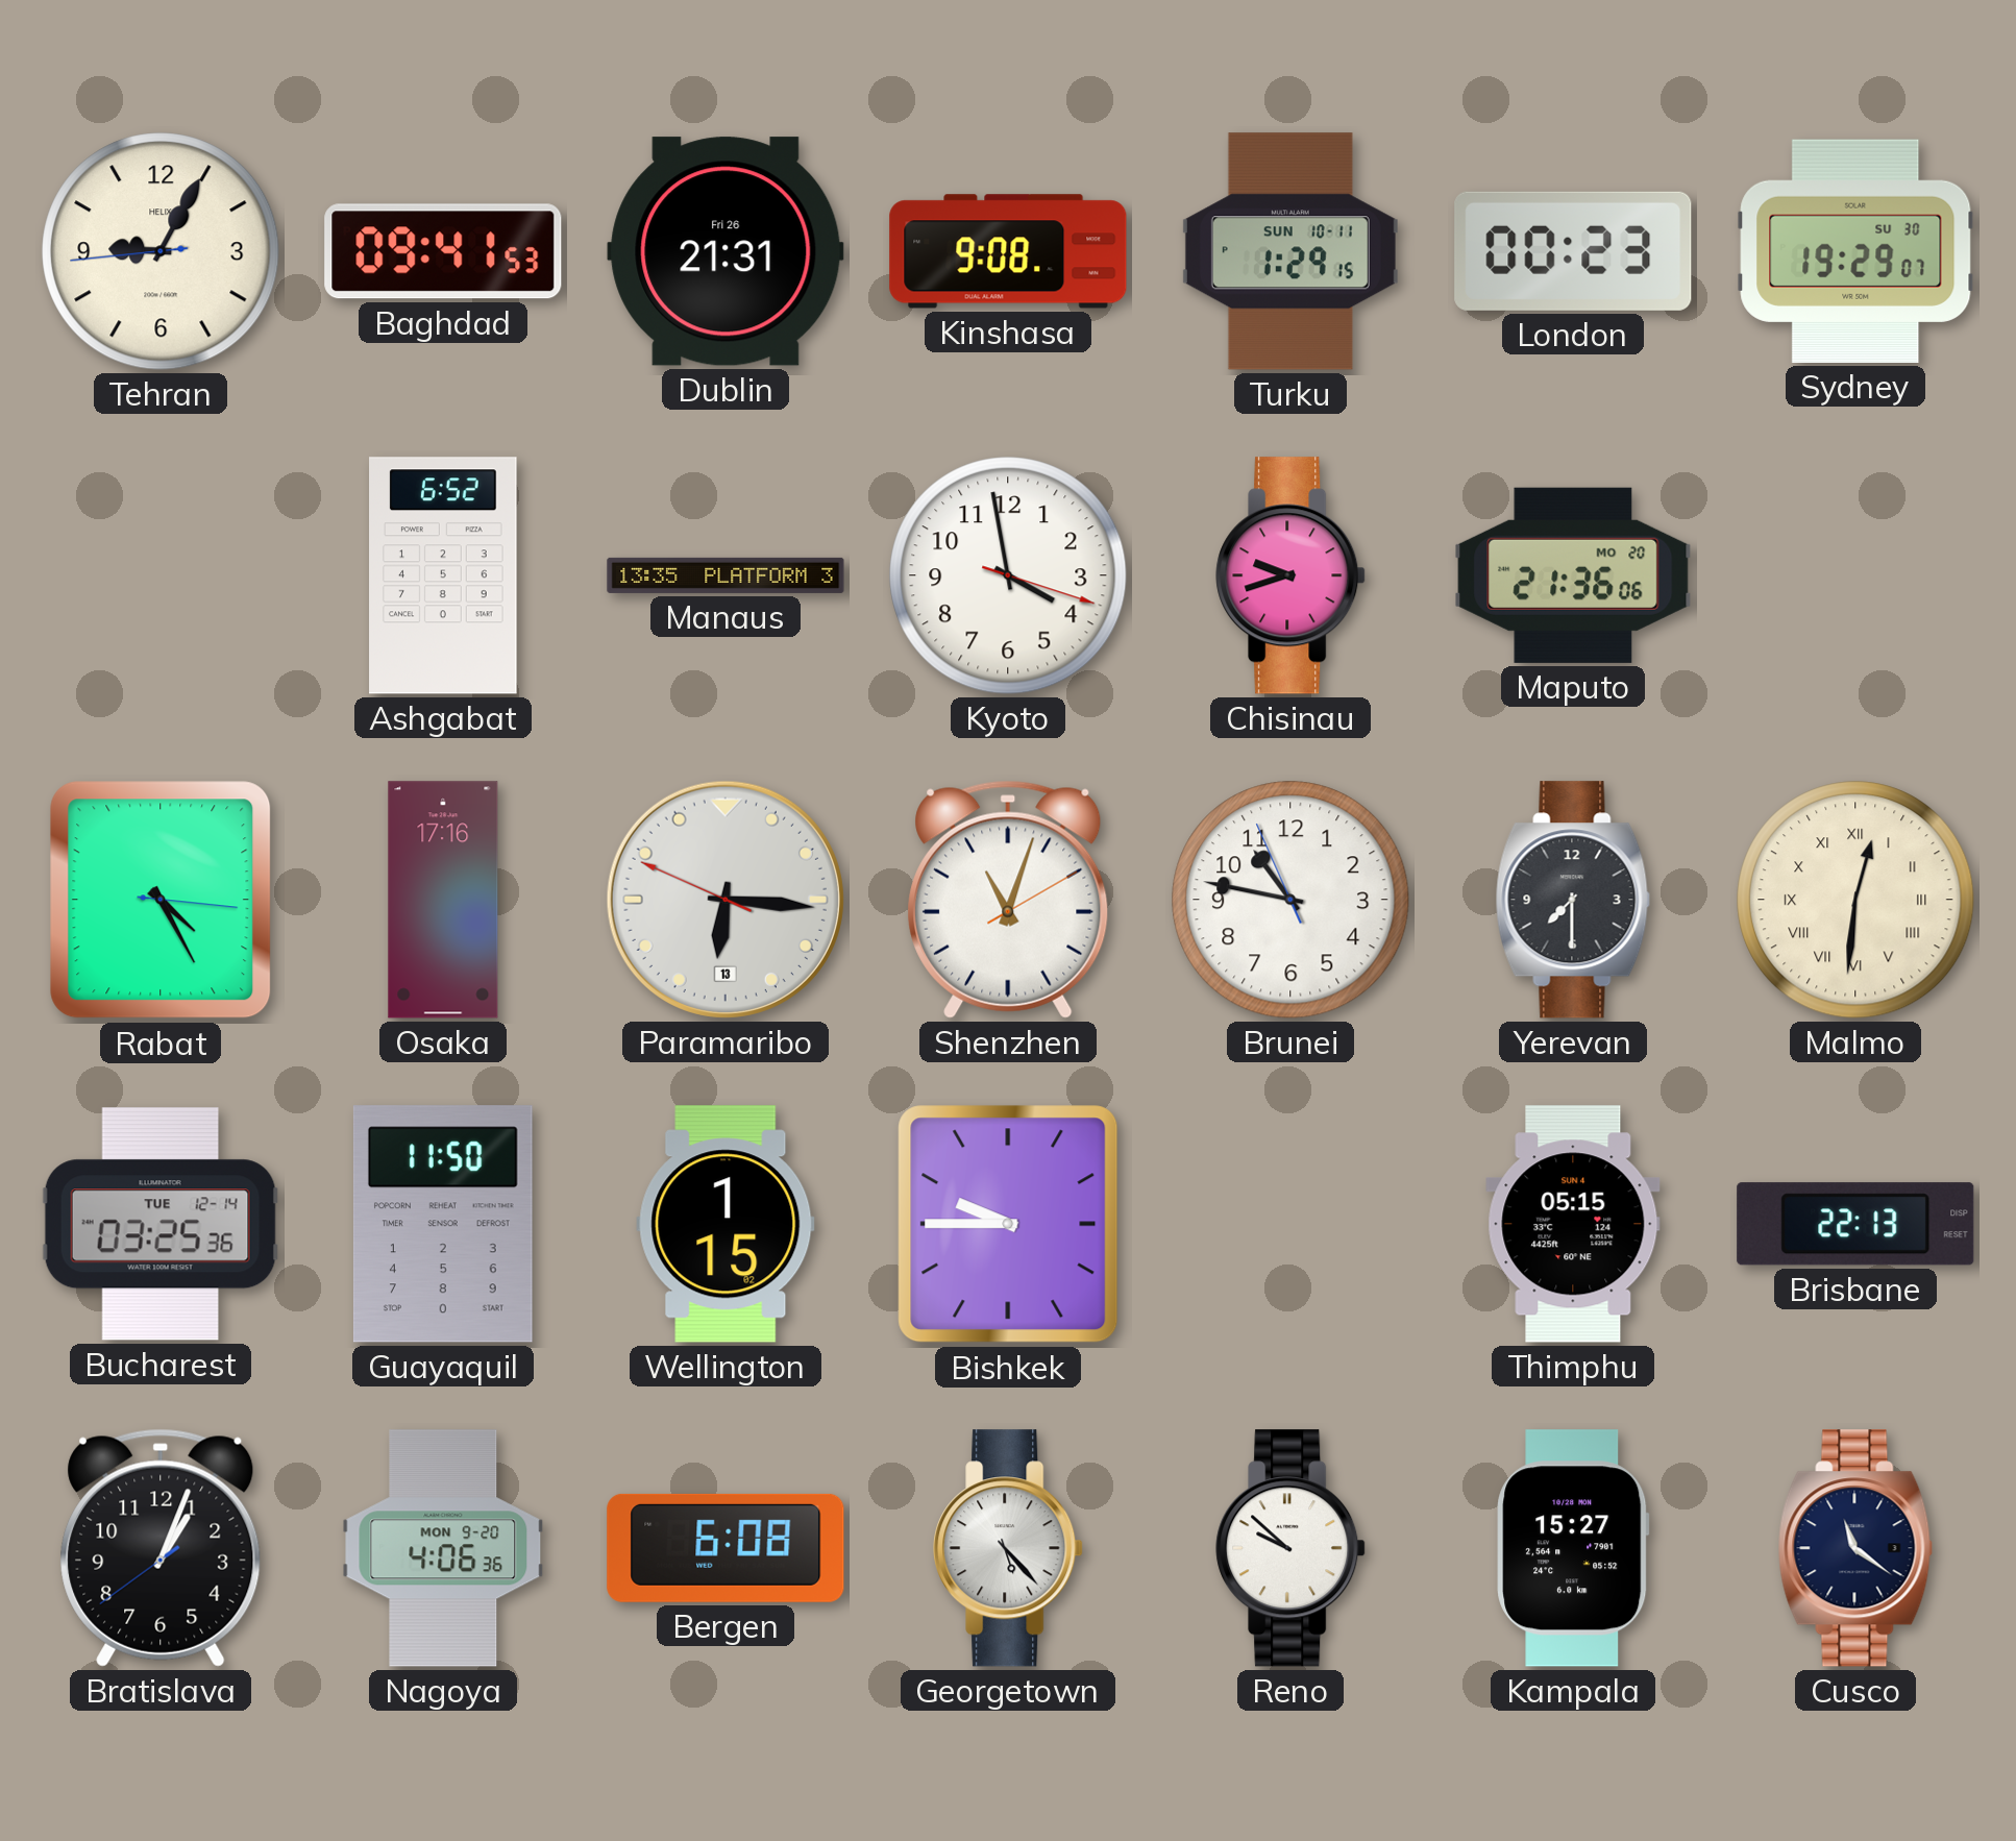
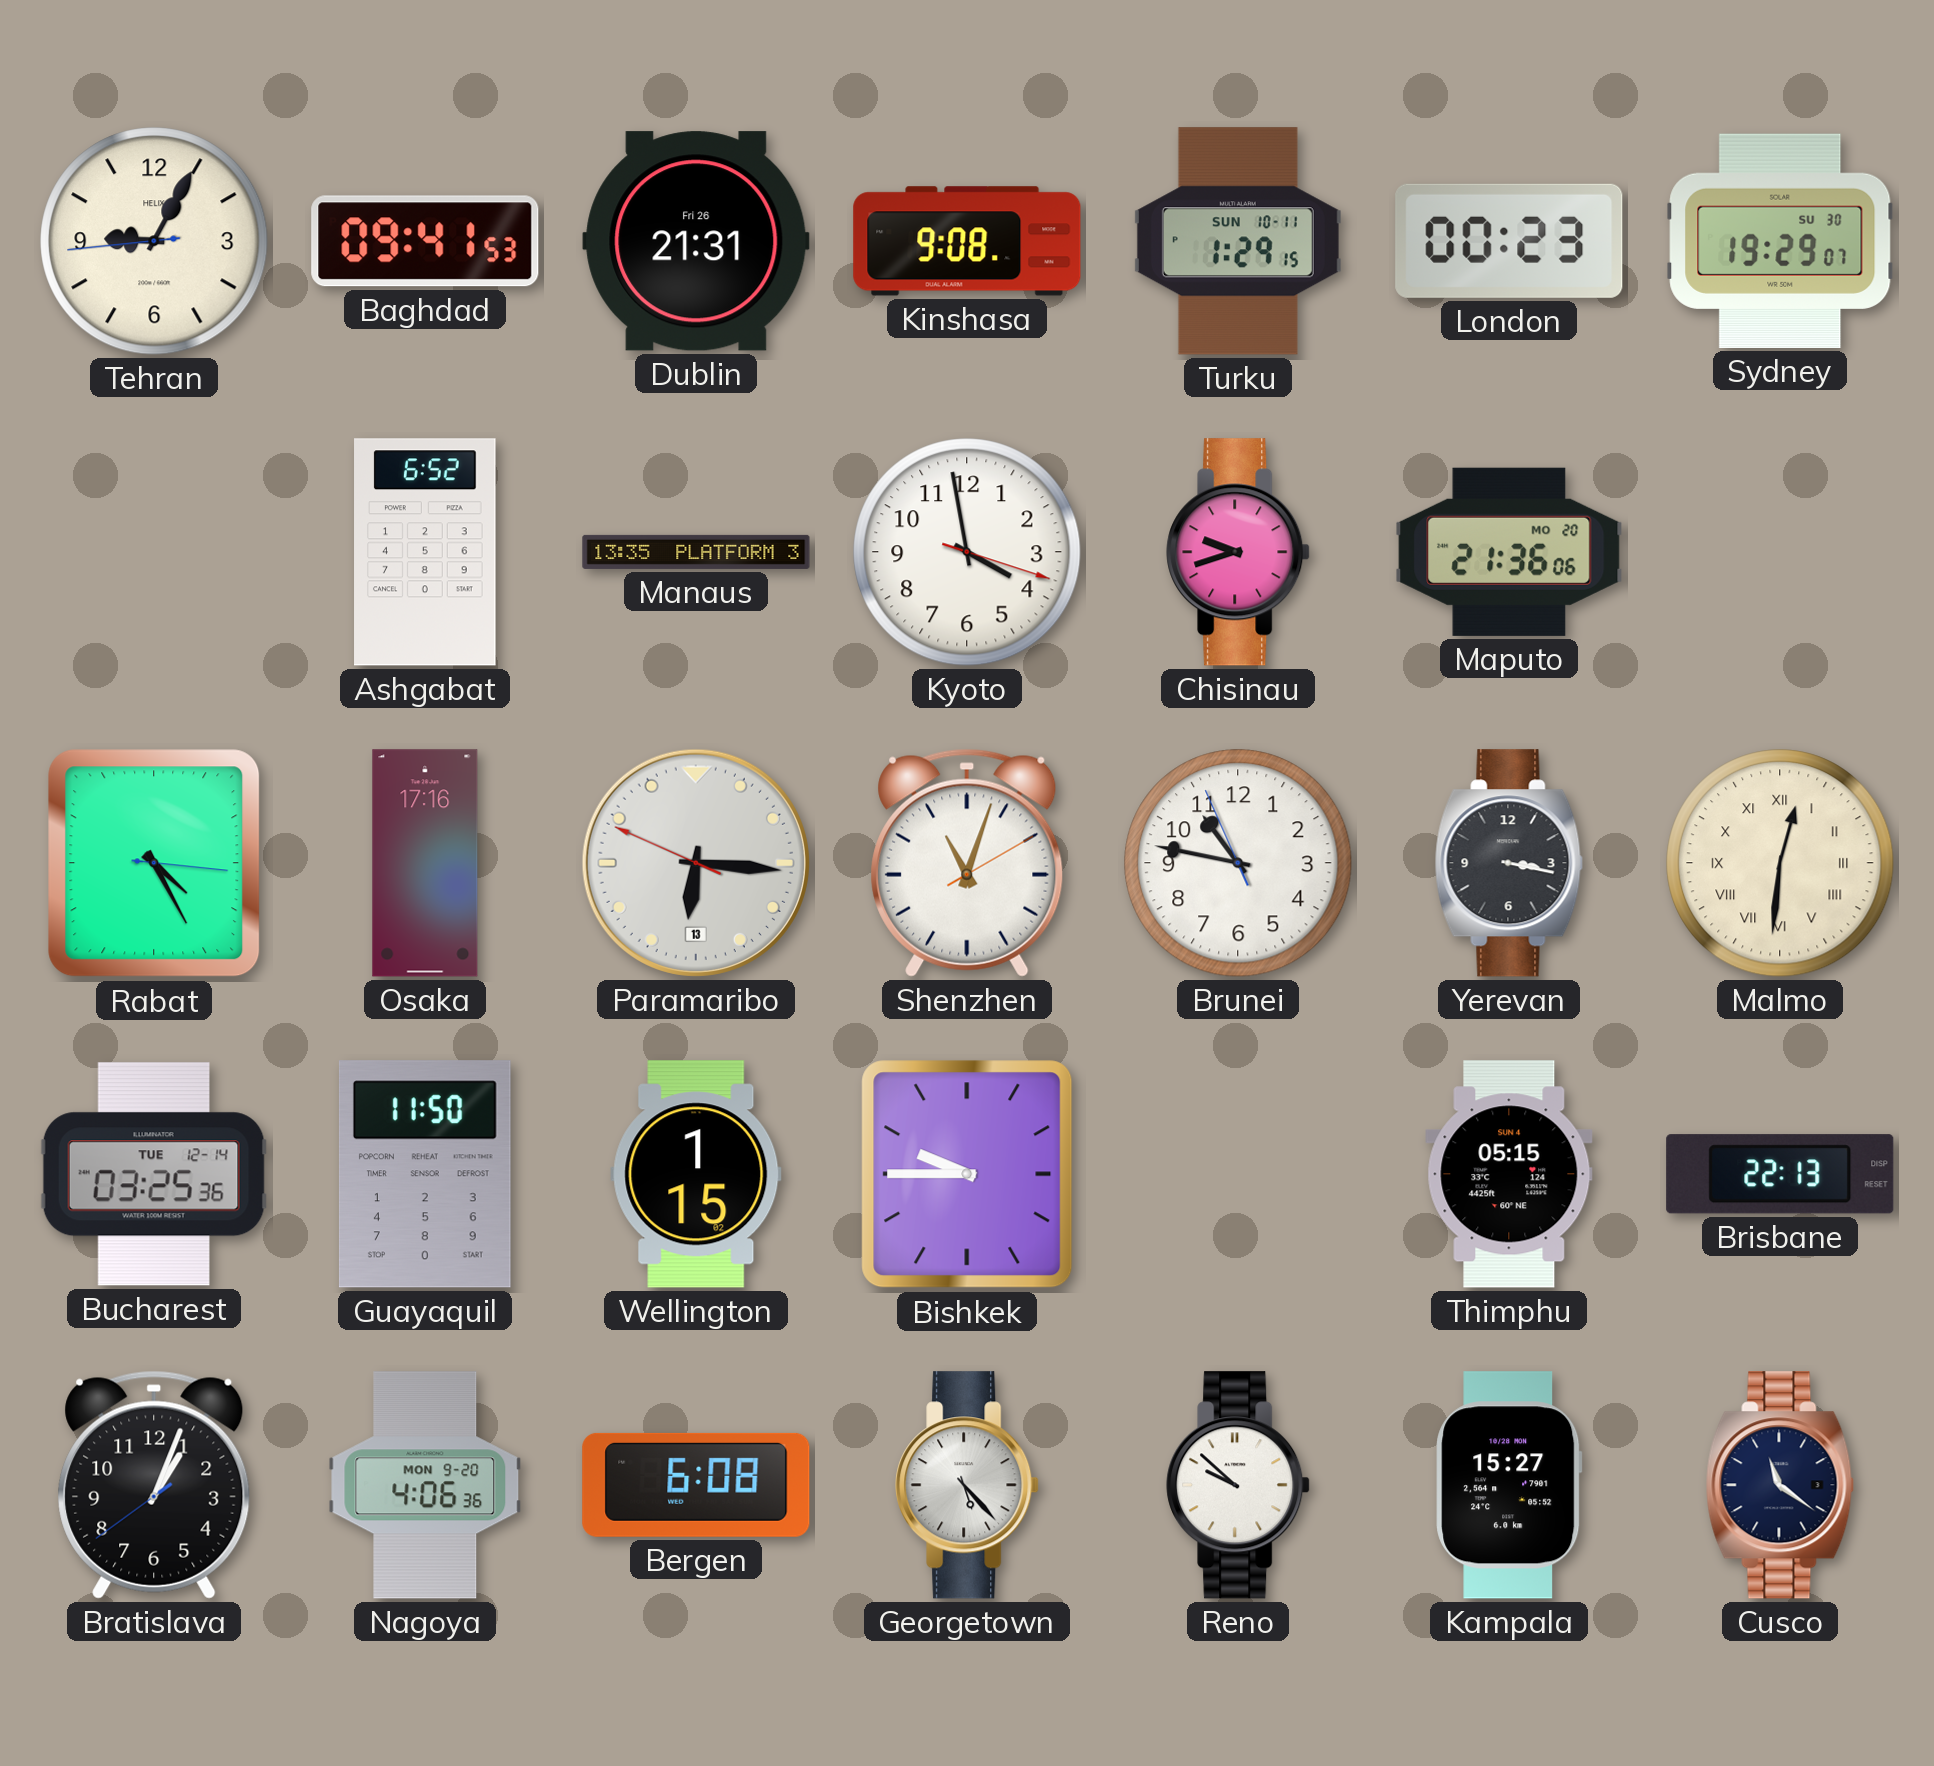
Yerevan: 7:30 -> 3:17 (1509, 863)
